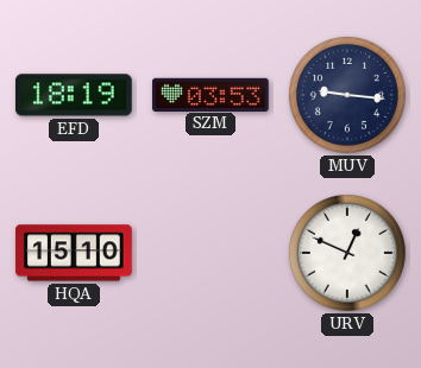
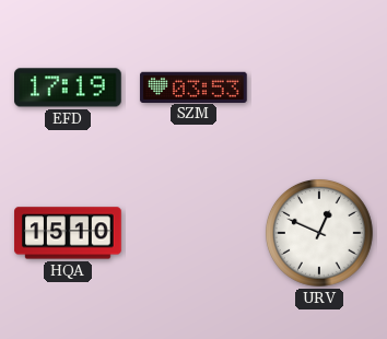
EFD: 18:19 -> 17:19 (69, 87)
MUV: 9:16 -> none (347, 95)
